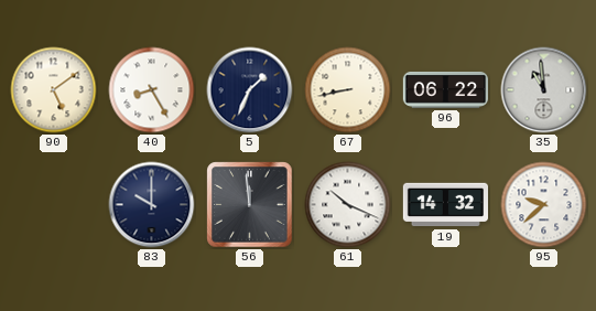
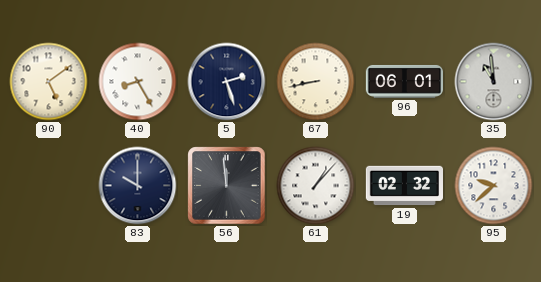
5: 1:34 -> 2:27 (227, 82)
96: 06:22 -> 06:01 (404, 81)
61: 10:19 -> 1:07 (316, 186)
19: 14:32 -> 02:32 (404, 186)
